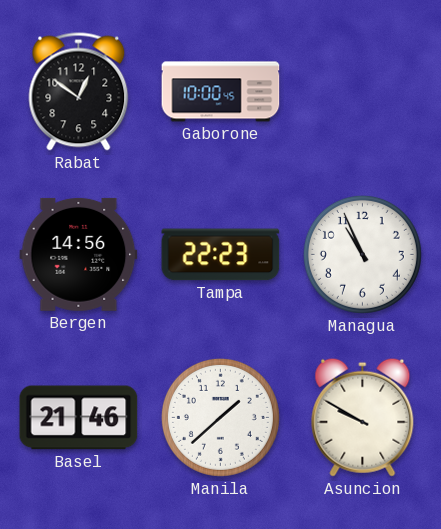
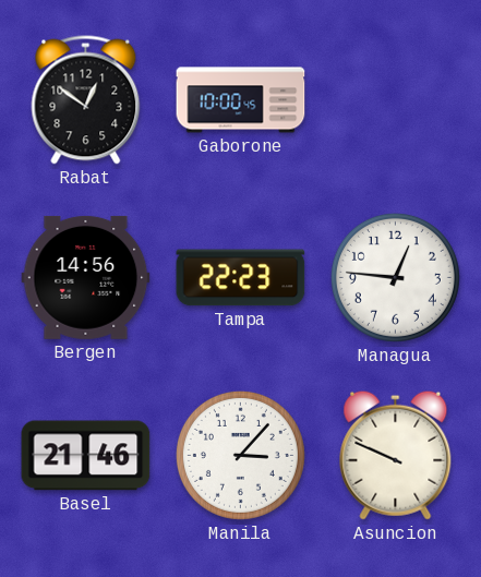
Managua: 10:56 -> 12:46 (395, 277)
Manila: 1:38 -> 3:07 (240, 455)
Asuncion: 9:50 -> 9:49 (396, 455)
